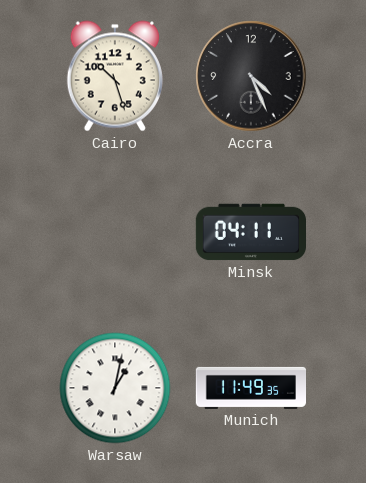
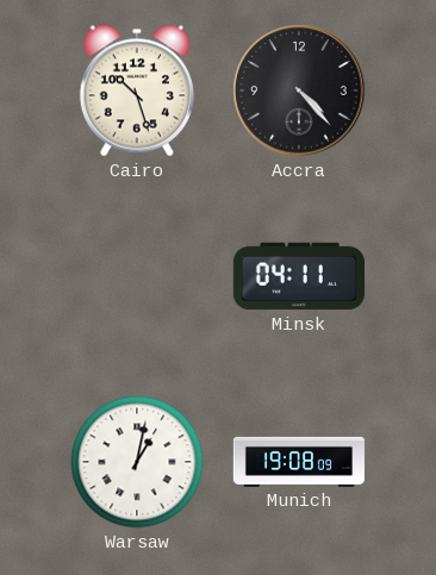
Accra: 4:26 -> 4:23 (299, 90)
Munich: 11:49 -> 19:08 (298, 462)
